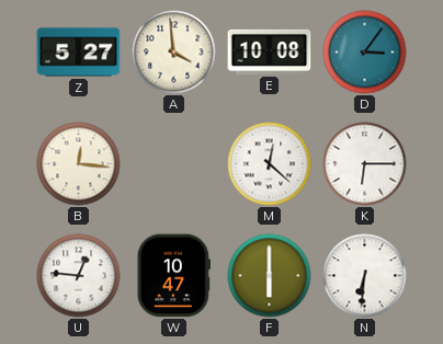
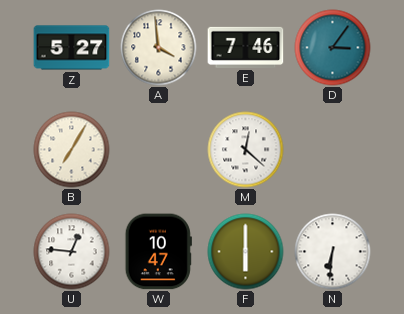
E: 10:08 -> 7:46 (246, 47)
B: 12:16 -> 7:05 (72, 150)
K: 6:15 -> none (365, 164)
